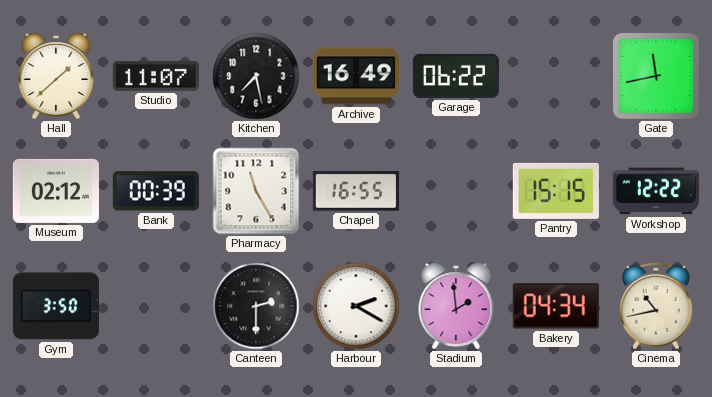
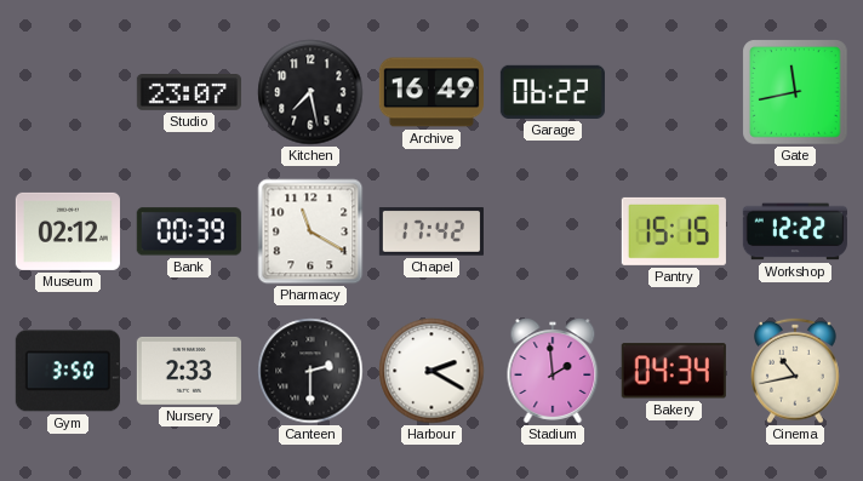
Hall: 1:38 -> none (56, 76)
Studio: 11:07 -> 23:07 (189, 93)
Pharmacy: 11:25 -> 11:20 (310, 231)
Chapel: 16:55 -> 17:42 (431, 231)
Nursery: none -> 2:33 (189, 371)
